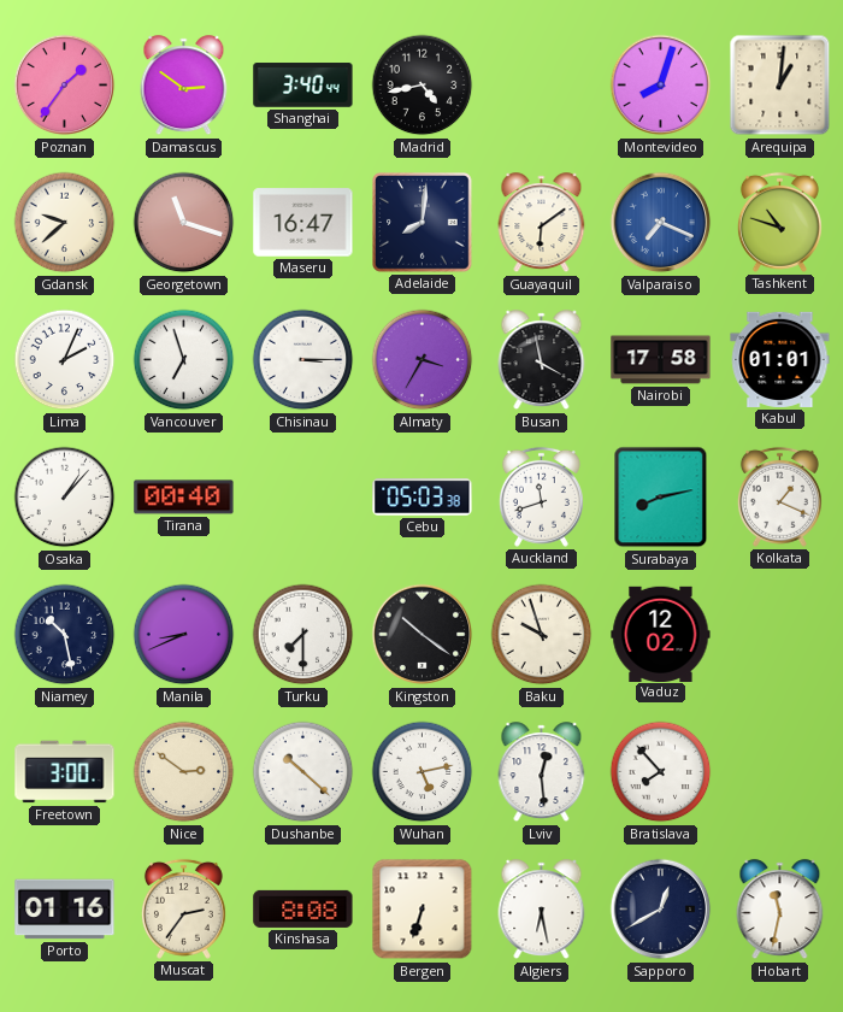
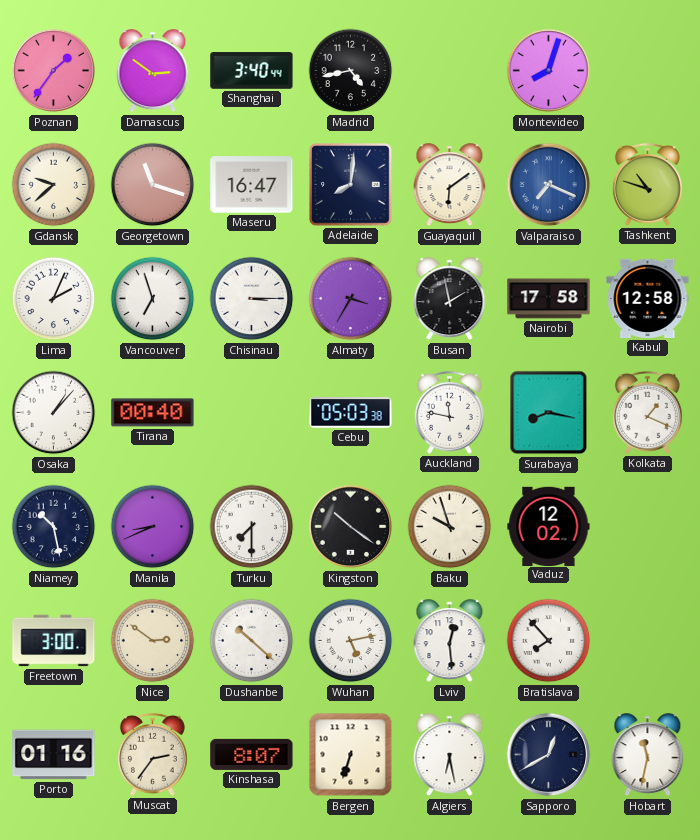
Arequipa: 1:01 -> none (780, 86)
Busan: 3:58 -> 1:58 (450, 299)
Kabul: 01:01 -> 12:58 (648, 298)
Auckland: 11:42 -> 11:47 (449, 412)
Surabaya: 8:13 -> 8:17 (549, 413)
Kinshasa: 8:08 -> 8:07 (252, 754)
